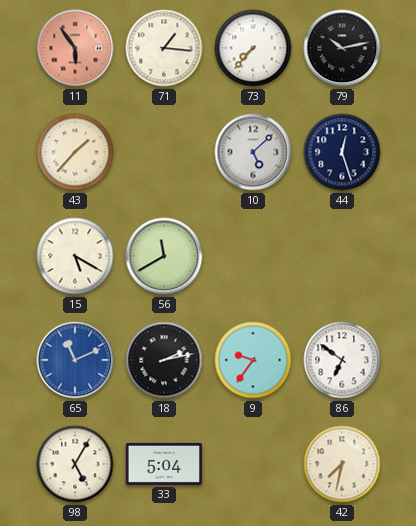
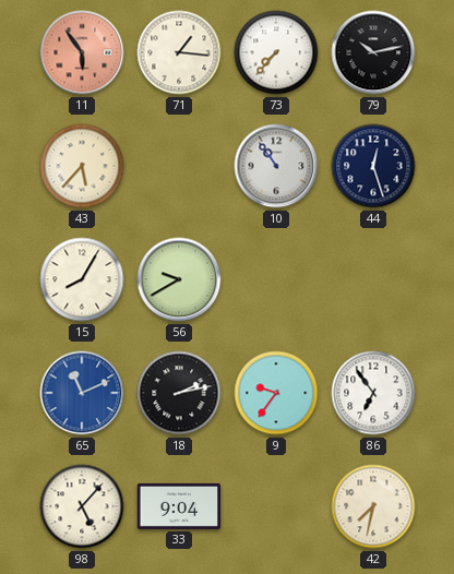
43: 1:37 -> 5:37 (82, 166)
10: 5:08 -> 10:54 (276, 166)
15: 5:20 -> 8:05 (82, 279)
56: 11:40 -> 9:40 (179, 279)
86: 6:51 -> 6:54 (373, 393)
98: 5:05 -> 5:07 (82, 506)
33: 5:04 -> 9:04 (179, 506)
